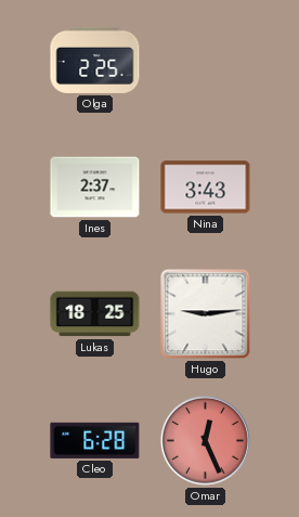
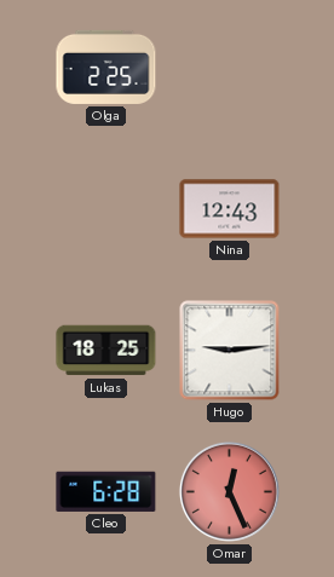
Ines: 2:37 -> none (95, 188)
Nina: 3:43 -> 12:43 (230, 209)
